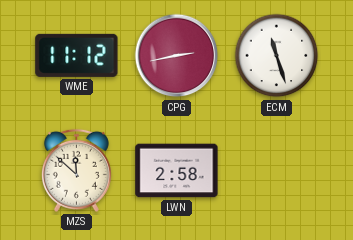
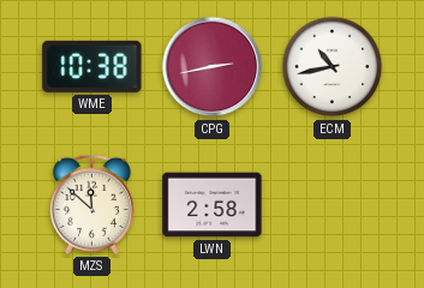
WME: 11:12 -> 10:38 (92, 66)
ECM: 11:27 -> 10:43 (333, 67)
